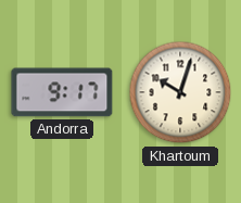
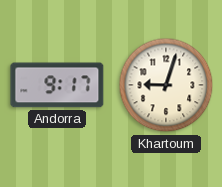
Khartoum: 10:03 -> 9:03 (166, 85)
